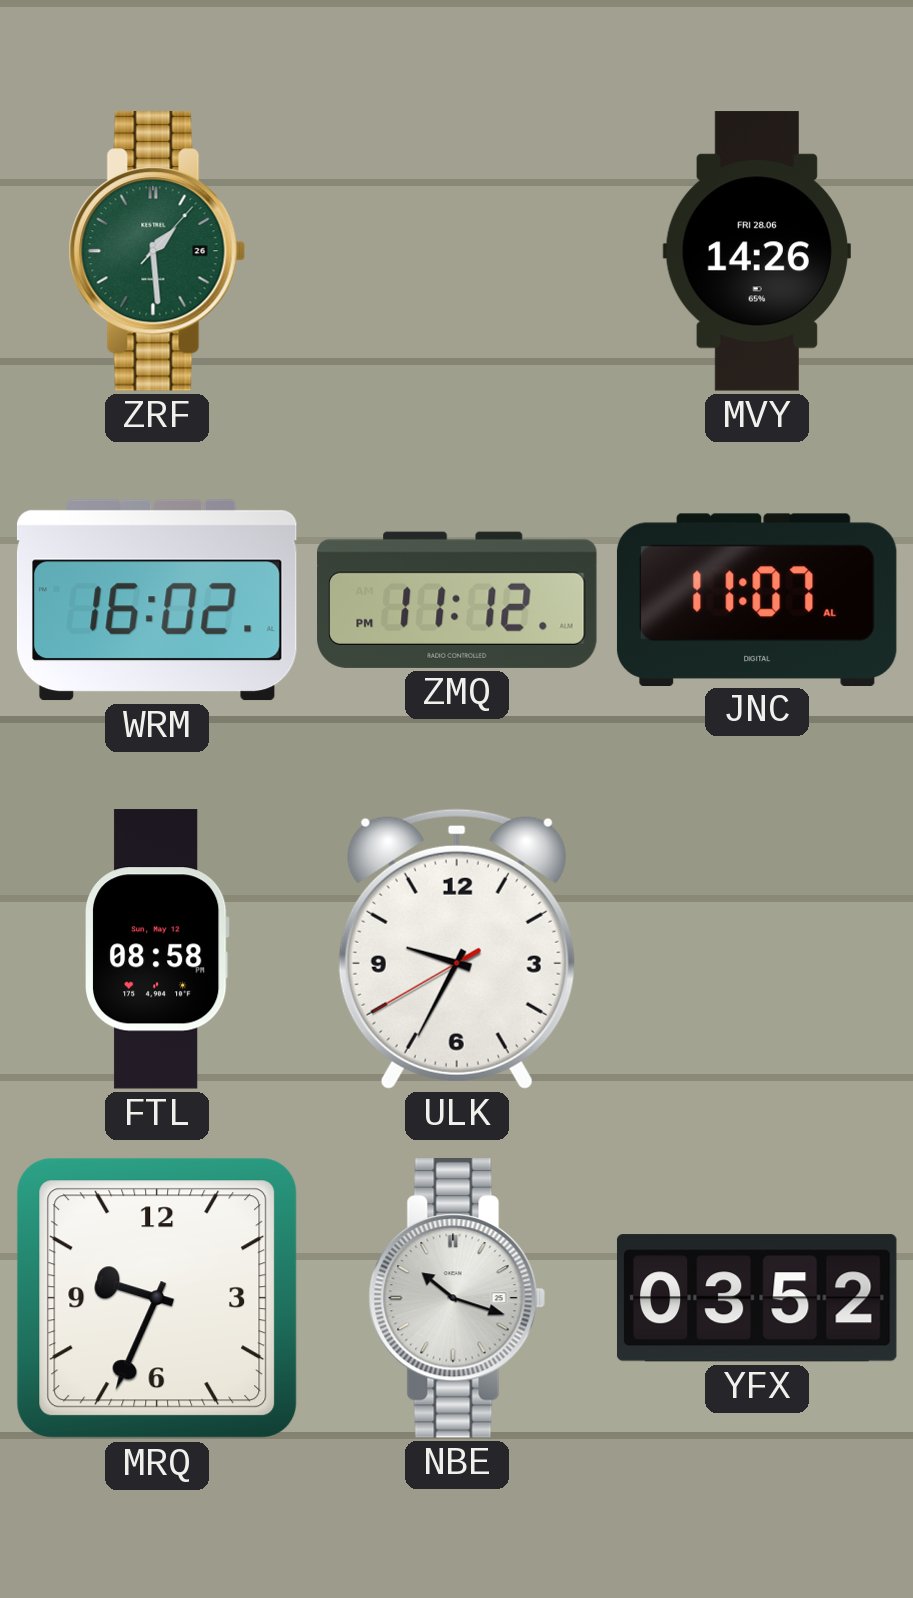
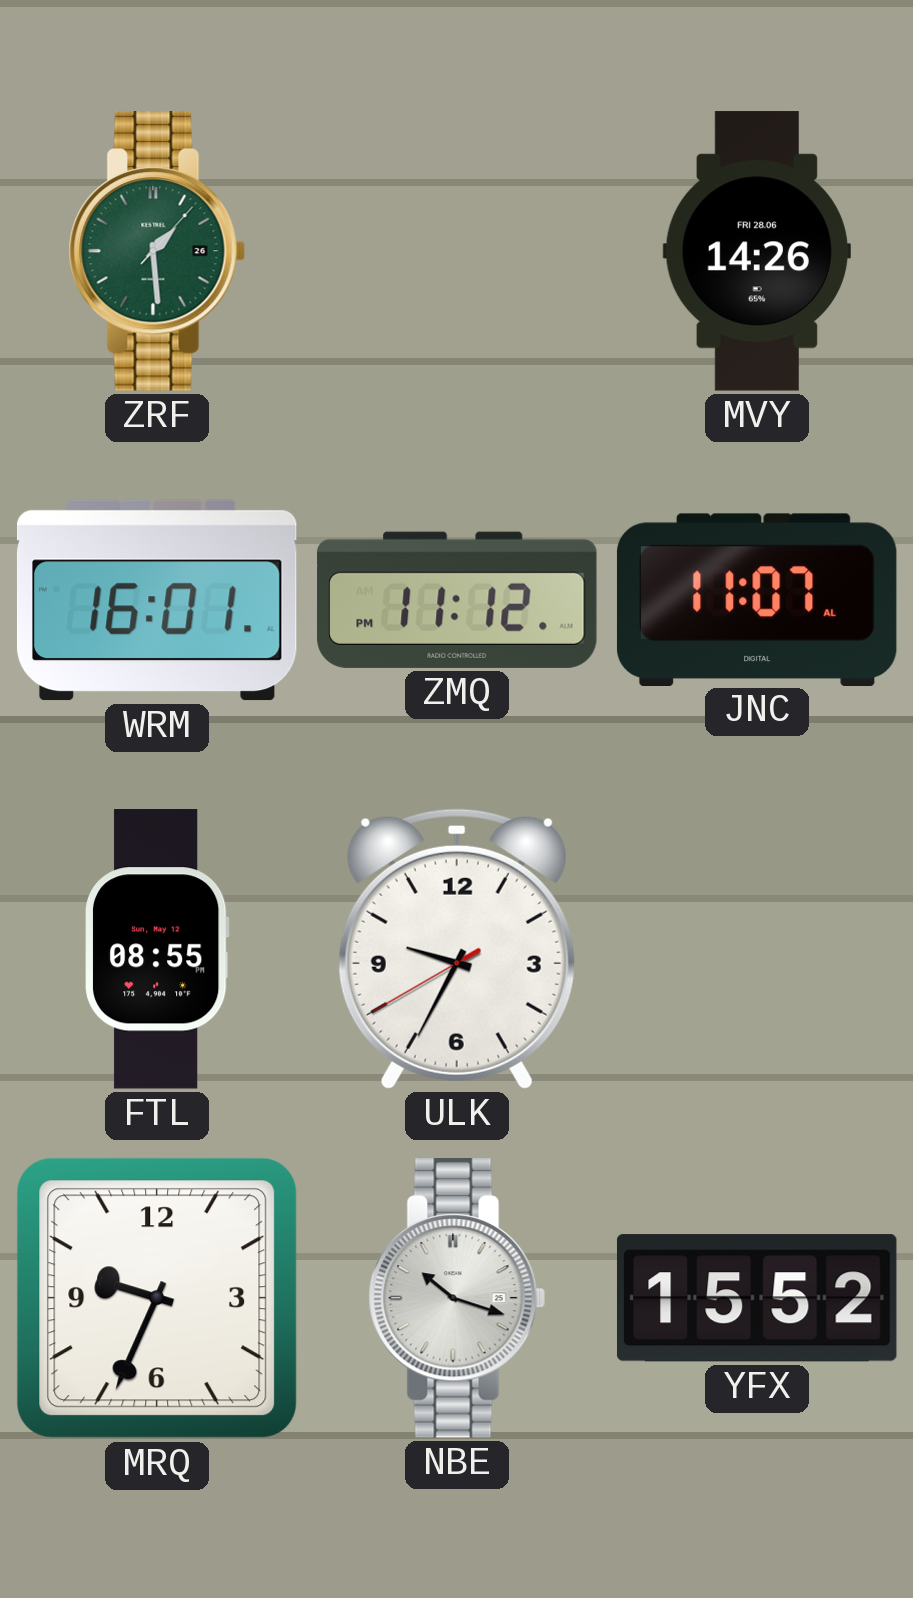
WRM: 16:02 -> 16:01 (157, 600)
FTL: 08:58 -> 08:55 (158, 949)
YFX: 03:52 -> 15:52 (757, 1298)
